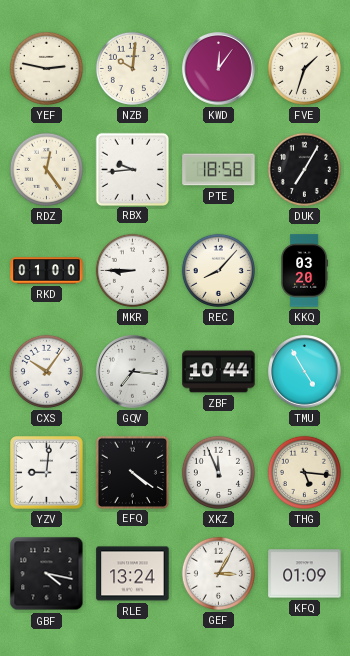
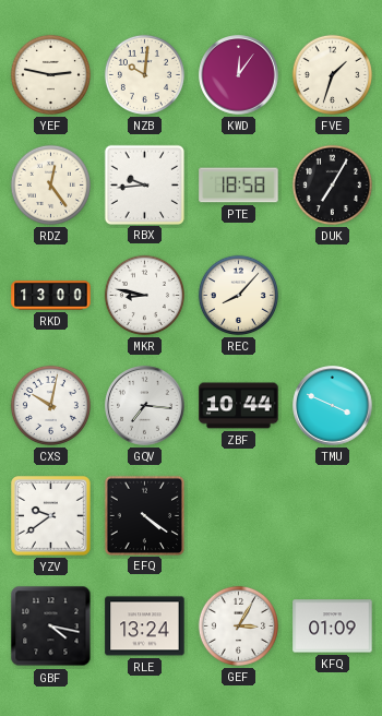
RKD: 01:00 -> 13:00 (51, 296)
MKR: 8:45 -> 8:47 (144, 295)
KKQ: 03:20 -> none (305, 271)
CXS: 10:06 -> 10:02 (50, 405)
TMU: 4:55 -> 3:49 (333, 406)
YZV: 9:01 -> 9:39 (51, 516)
XKZ: 11:56 -> none (218, 472)
THG: 5:16 -> none (304, 472)
